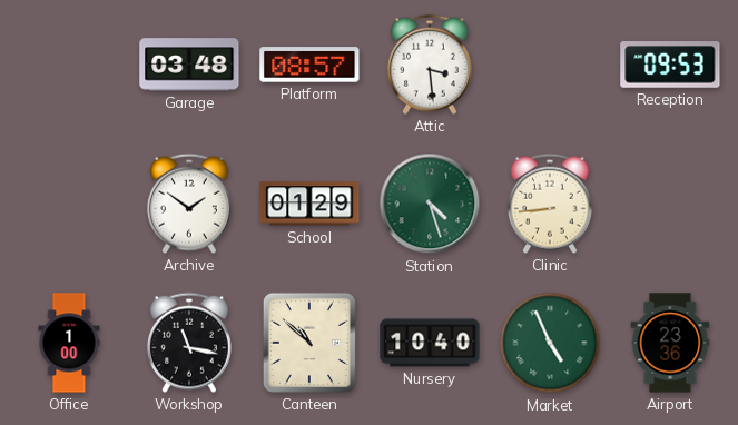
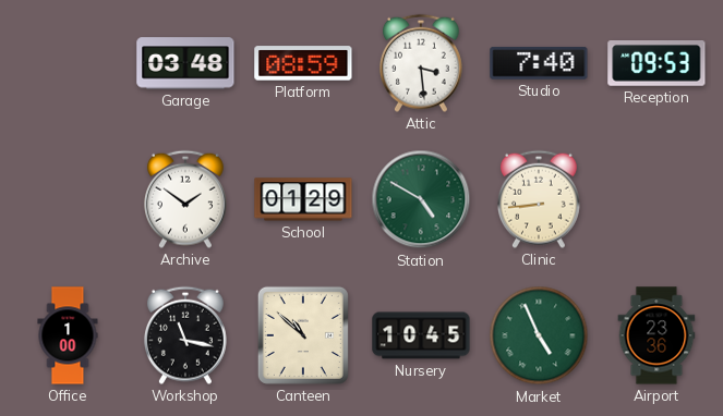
Platform: 08:57 -> 08:59 (303, 63)
Studio: none -> 7:40 (539, 64)
Station: 4:27 -> 4:50 (421, 199)
Nursery: 10:40 -> 10:45 (421, 335)
